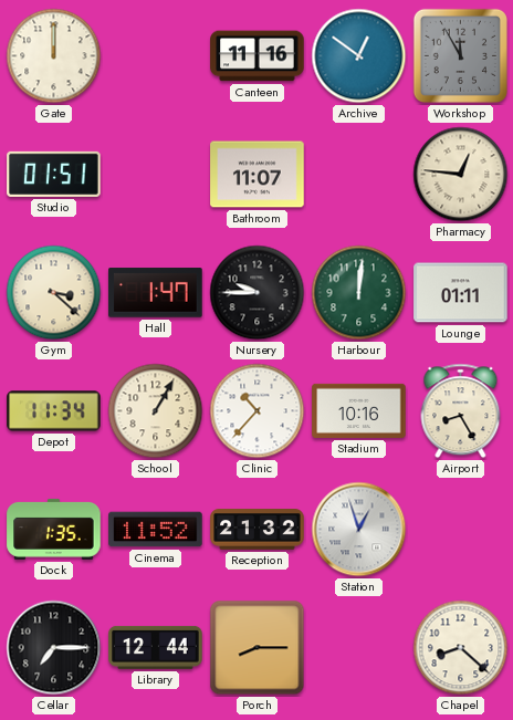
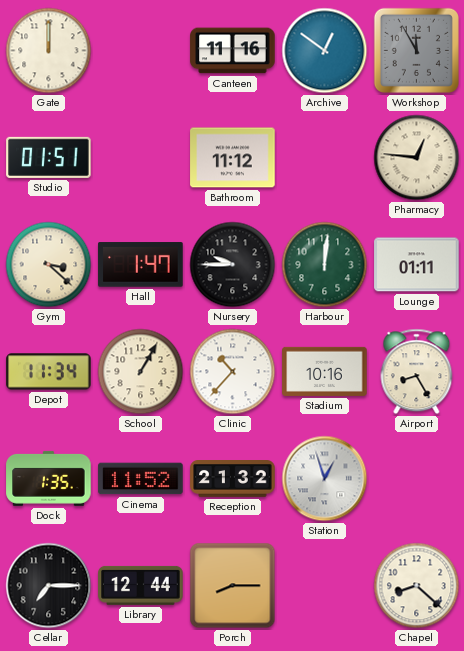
Bathroom: 11:07 -> 11:12 (233, 158)
